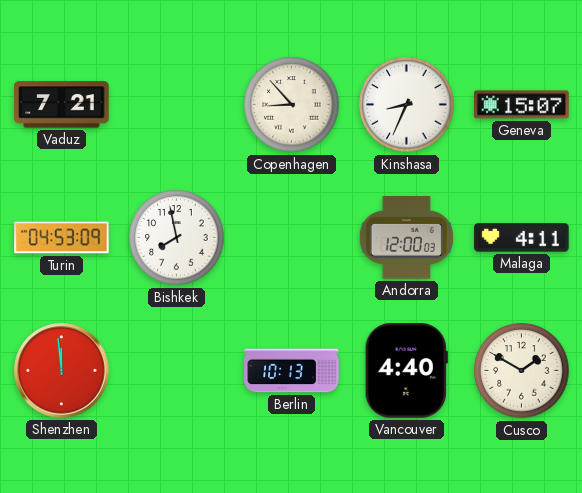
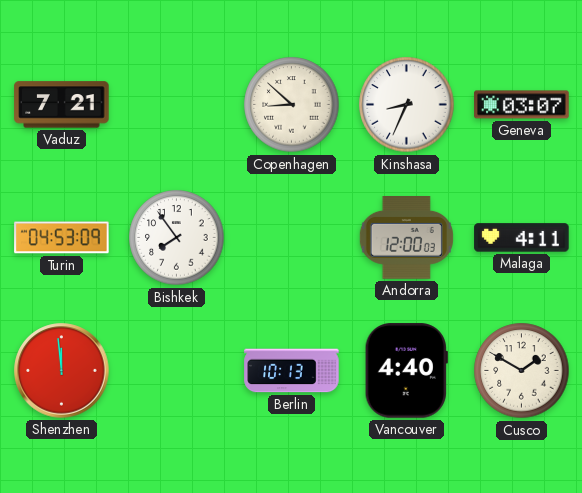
Copenhagen: 8:53 -> 8:52 (292, 105)
Geneva: 15:07 -> 03:07 (522, 105)
Bishkek: 7:58 -> 7:54 (177, 238)
